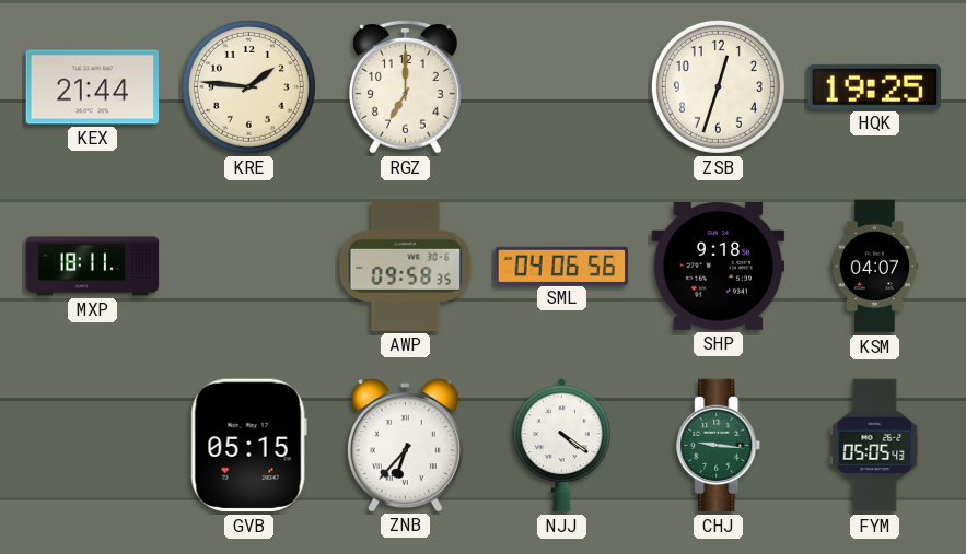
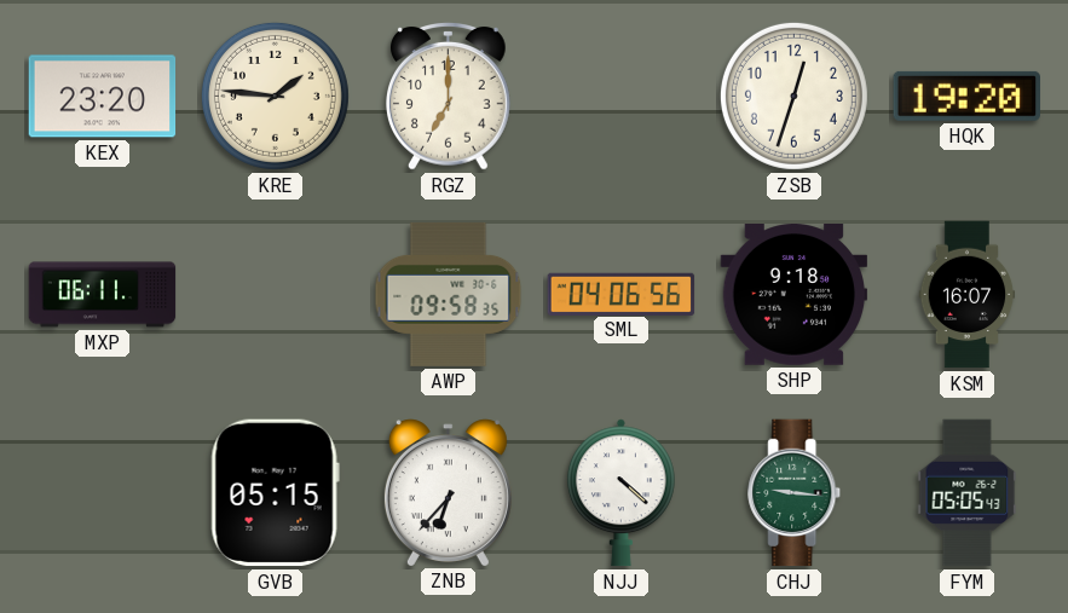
KEX: 21:44 -> 23:20 (103, 97)
HQK: 19:25 -> 19:20 (966, 96)
MXP: 18:11 -> 06:11 (103, 295)
KSM: 04:07 -> 16:07 (968, 295)
NJJ: 4:21 -> 4:22 (620, 493)
